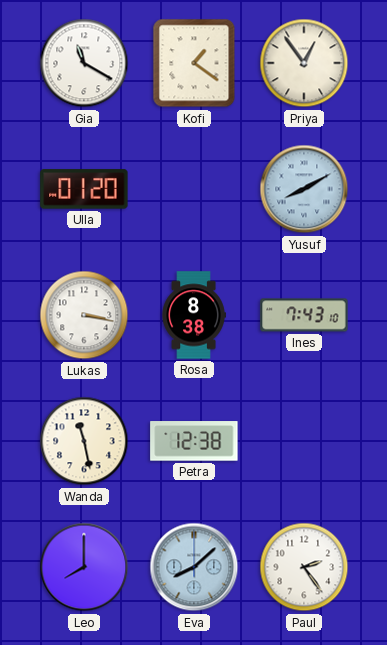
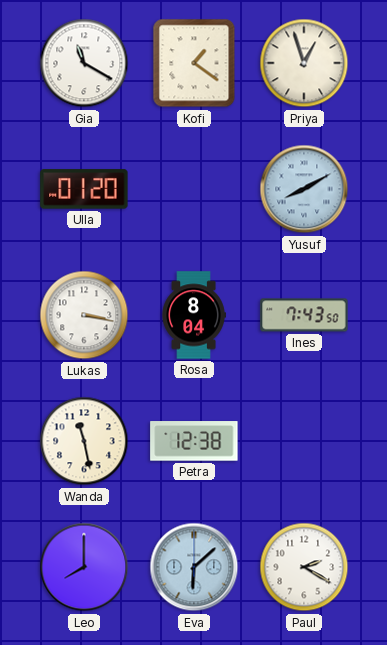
Priya: 12:54 -> 12:57 (304, 63)
Rosa: 8:38 -> 8:04 (194, 315)
Ines: 7:43:10 -> 7:43:50 (304, 315)
Eva: 8:08 -> 6:08 (194, 567)
Paul: 2:24 -> 2:20 (304, 567)
